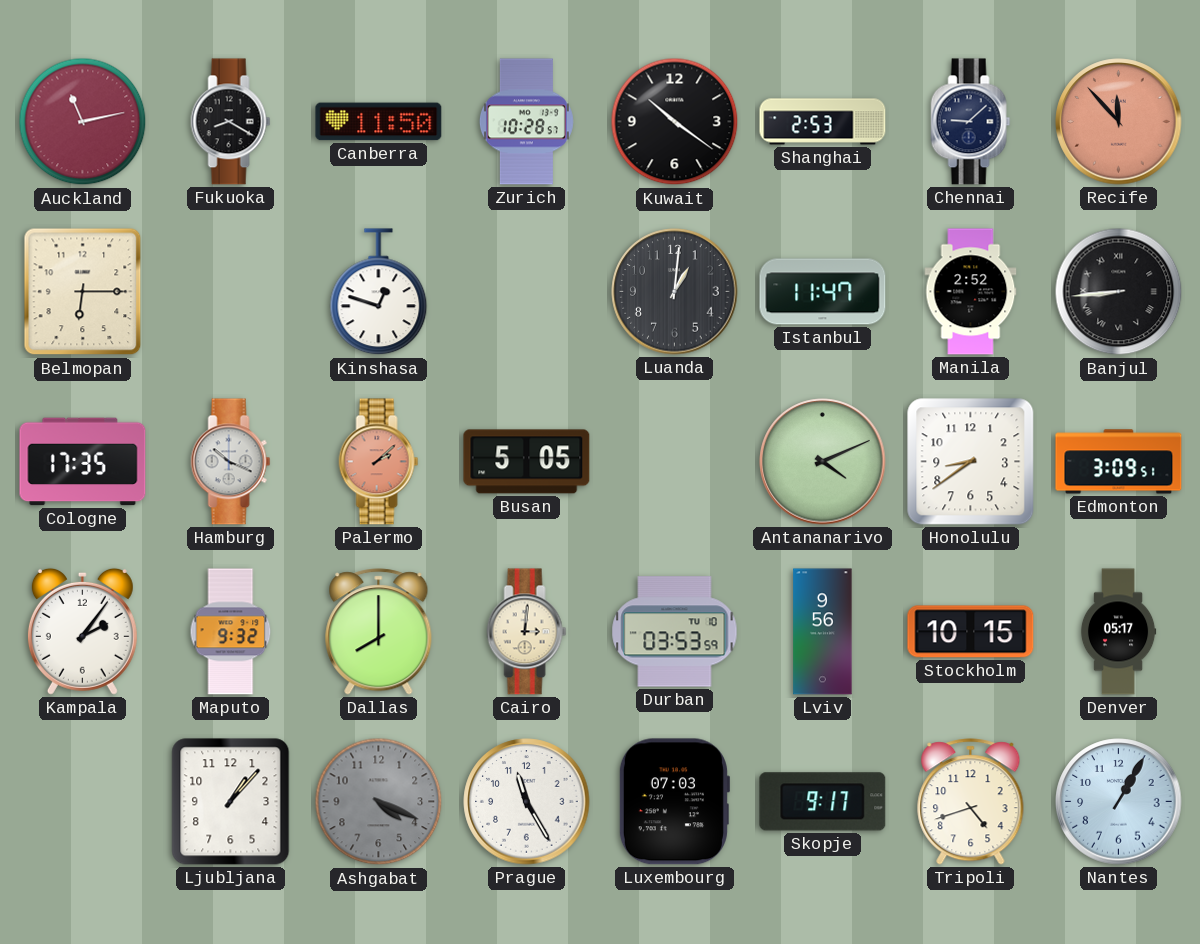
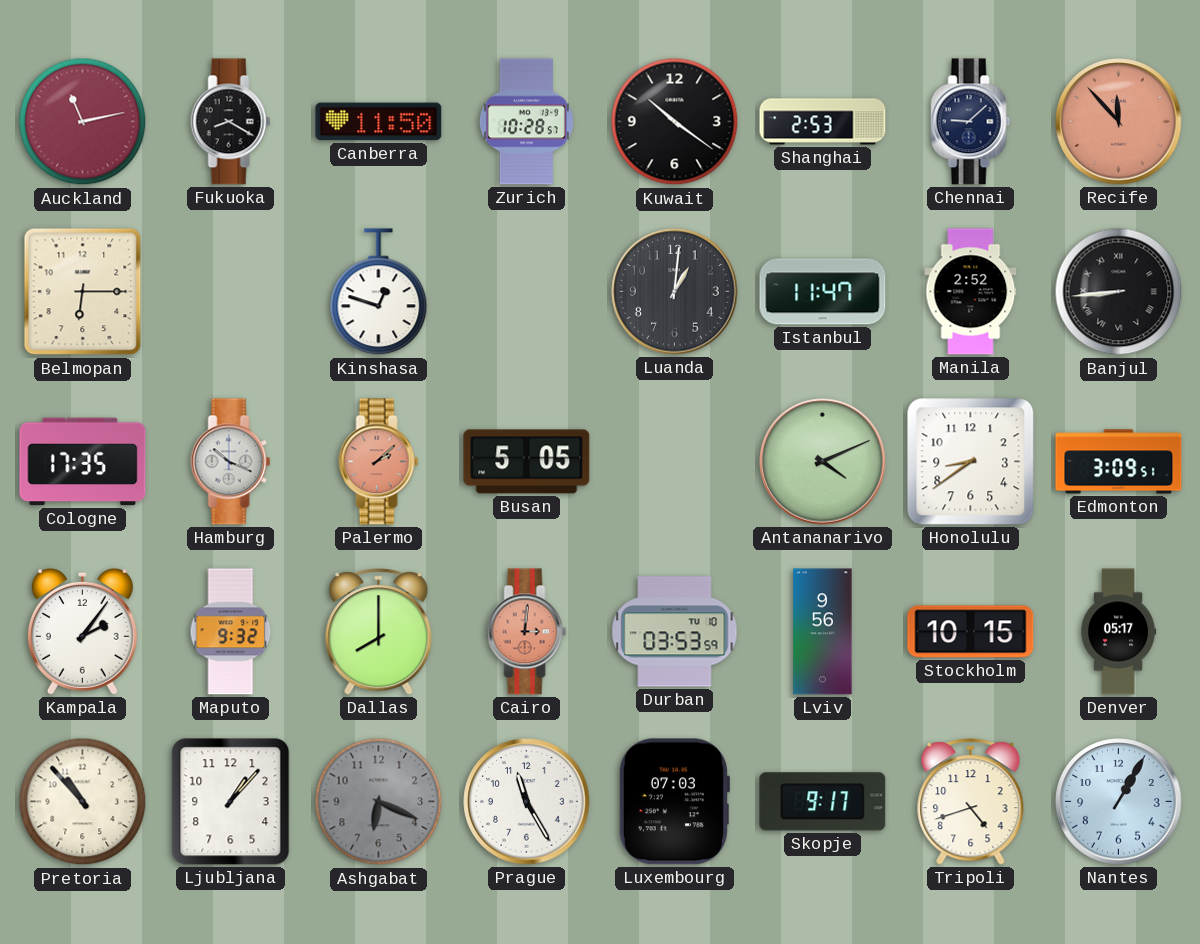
Cairo dial: cream -> salmon (527, 632)
Pretoria: none -> 10:53 (83, 802)
Ashgabat: 4:19 -> 6:19 (379, 802)
